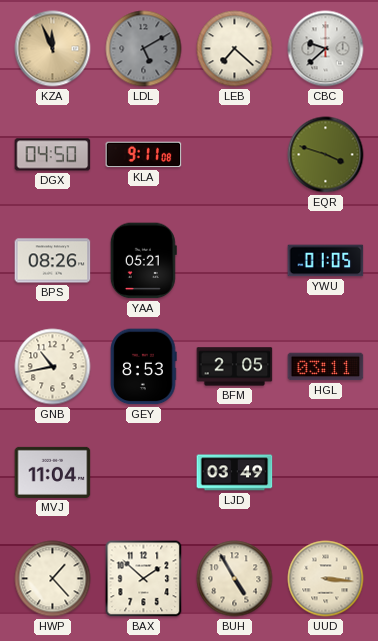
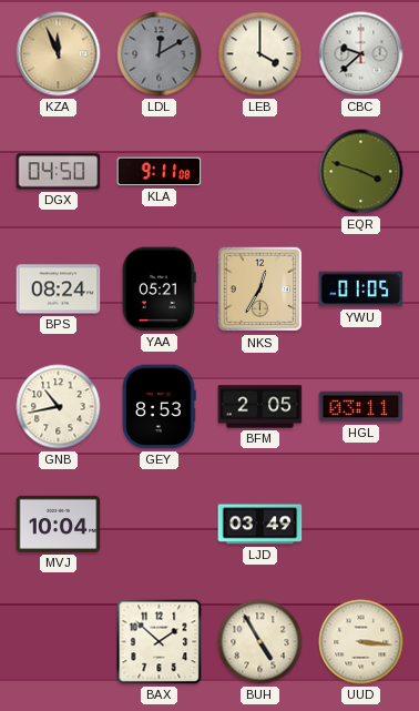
LDL: 5:10 -> 12:10 (160, 54)
LEB: 7:22 -> 4:00 (260, 54)
BPS: 08:26 -> 08:24 (59, 290)
NKS: none -> 12:35 (260, 290)
MVJ: 11:04 -> 10:04 (59, 524)
HWP: 1:23 -> none (53, 579)
